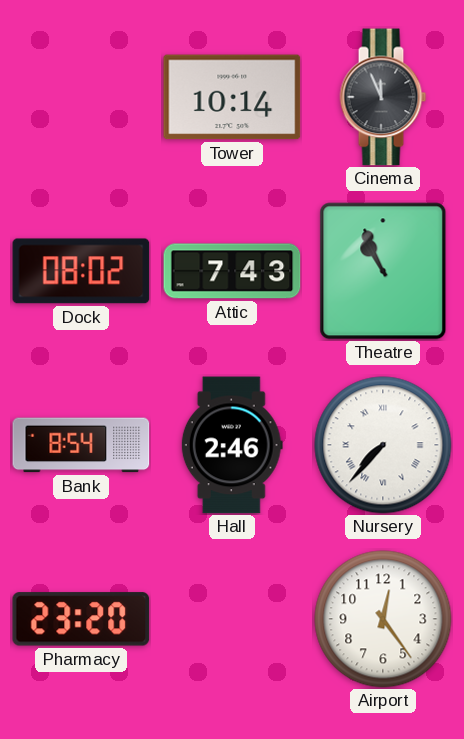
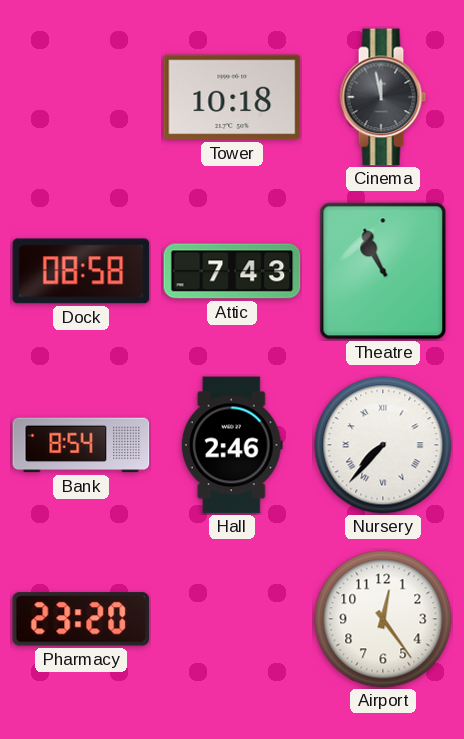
Tower: 10:14 -> 10:18 (232, 97)
Cinema: 11:56 -> 11:58 (383, 97)
Dock: 08:02 -> 08:58 (81, 271)
